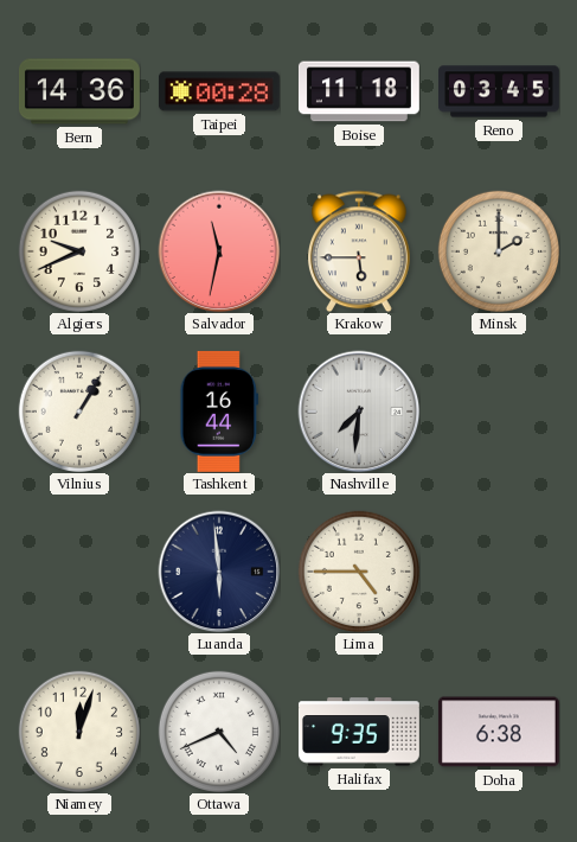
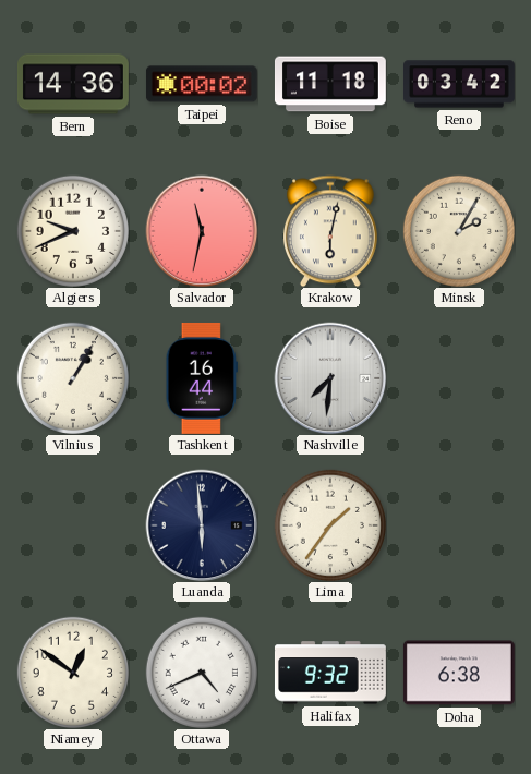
Taipei: 00:28 -> 00:02 (202, 84)
Reno: 03:45 -> 03:42 (460, 84)
Krakow: 5:45 -> 6:02 (330, 231)
Minsk: 2:00 -> 2:05 (459, 231)
Lima: 4:45 -> 1:36 (330, 525)
Niamey: 12:03 -> 12:51 (73, 673)
Halifax: 9:35 -> 9:32 (330, 673)
